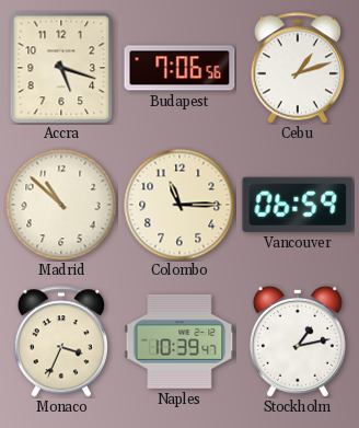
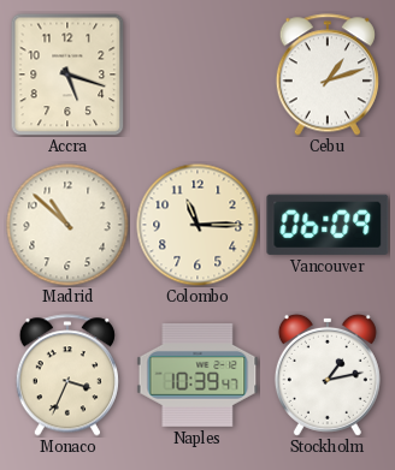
Budapest: 7:06 -> none (179, 68)
Vancouver: 06:59 -> 06:09 (328, 225)
